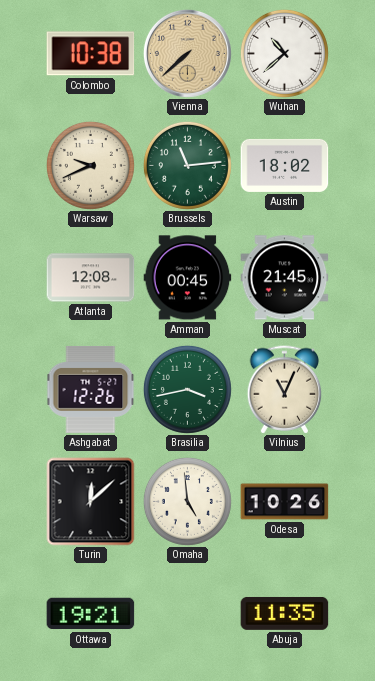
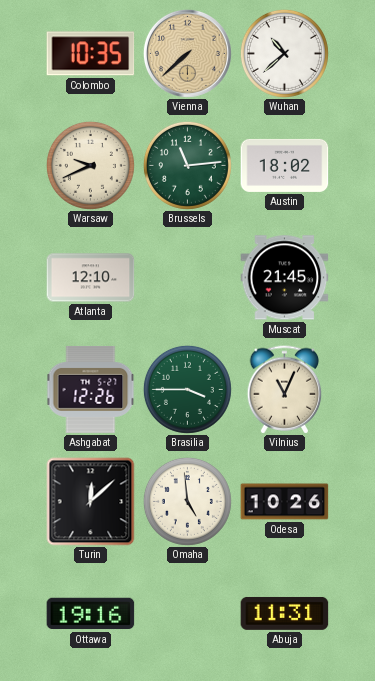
Colombo: 10:38 -> 10:35 (91, 54)
Atlanta: 12:08 -> 12:10 (91, 278)
Amman: 00:45 -> none (188, 278)
Brasilia: 3:43 -> 3:45 (187, 389)
Ottawa: 19:21 -> 19:16 (91, 614)
Abuja: 11:35 -> 11:31 (285, 613)
